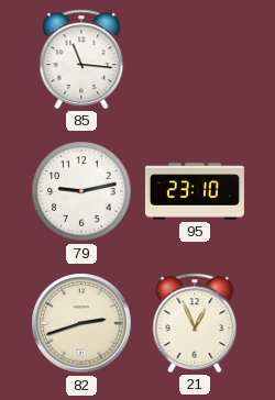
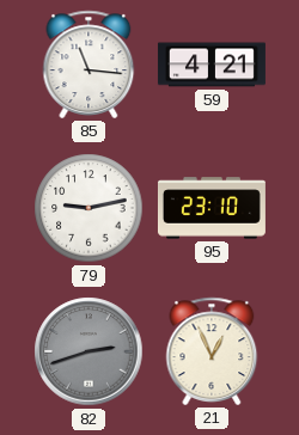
59: none -> 4:21 (212, 65)
82 dial: cream -> grey (89, 351)
